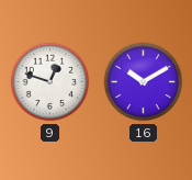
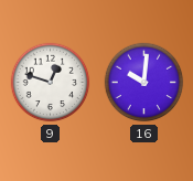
16: 10:10 -> 10:01 (144, 83)
